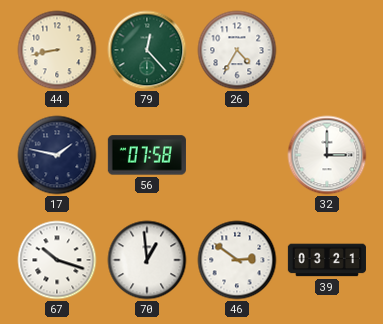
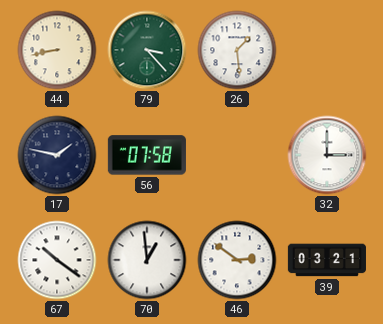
79: 12:23 -> 3:23 (147, 50)
26: 4:35 -> 1:29 (237, 50)
67: 10:18 -> 10:21 (57, 260)
